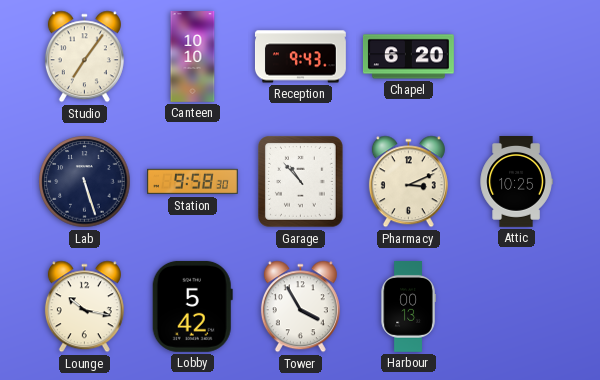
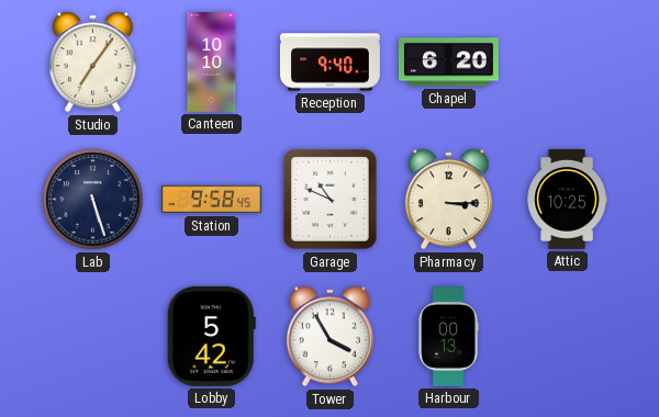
Reception: 9:43 -> 9:40 (329, 63)
Station: 9:58:30 -> 9:58:45 (212, 200)
Garage: 10:53 -> 10:49 (331, 200)
Pharmacy: 3:11 -> 3:15 (448, 200)
Lounge: 10:17 -> none (84, 307)
